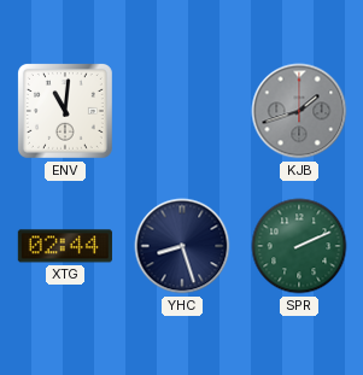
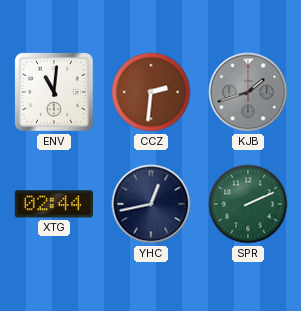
CCZ: none -> 2:31 (151, 92)
YHC: 8:27 -> 12:43 (151, 204)
